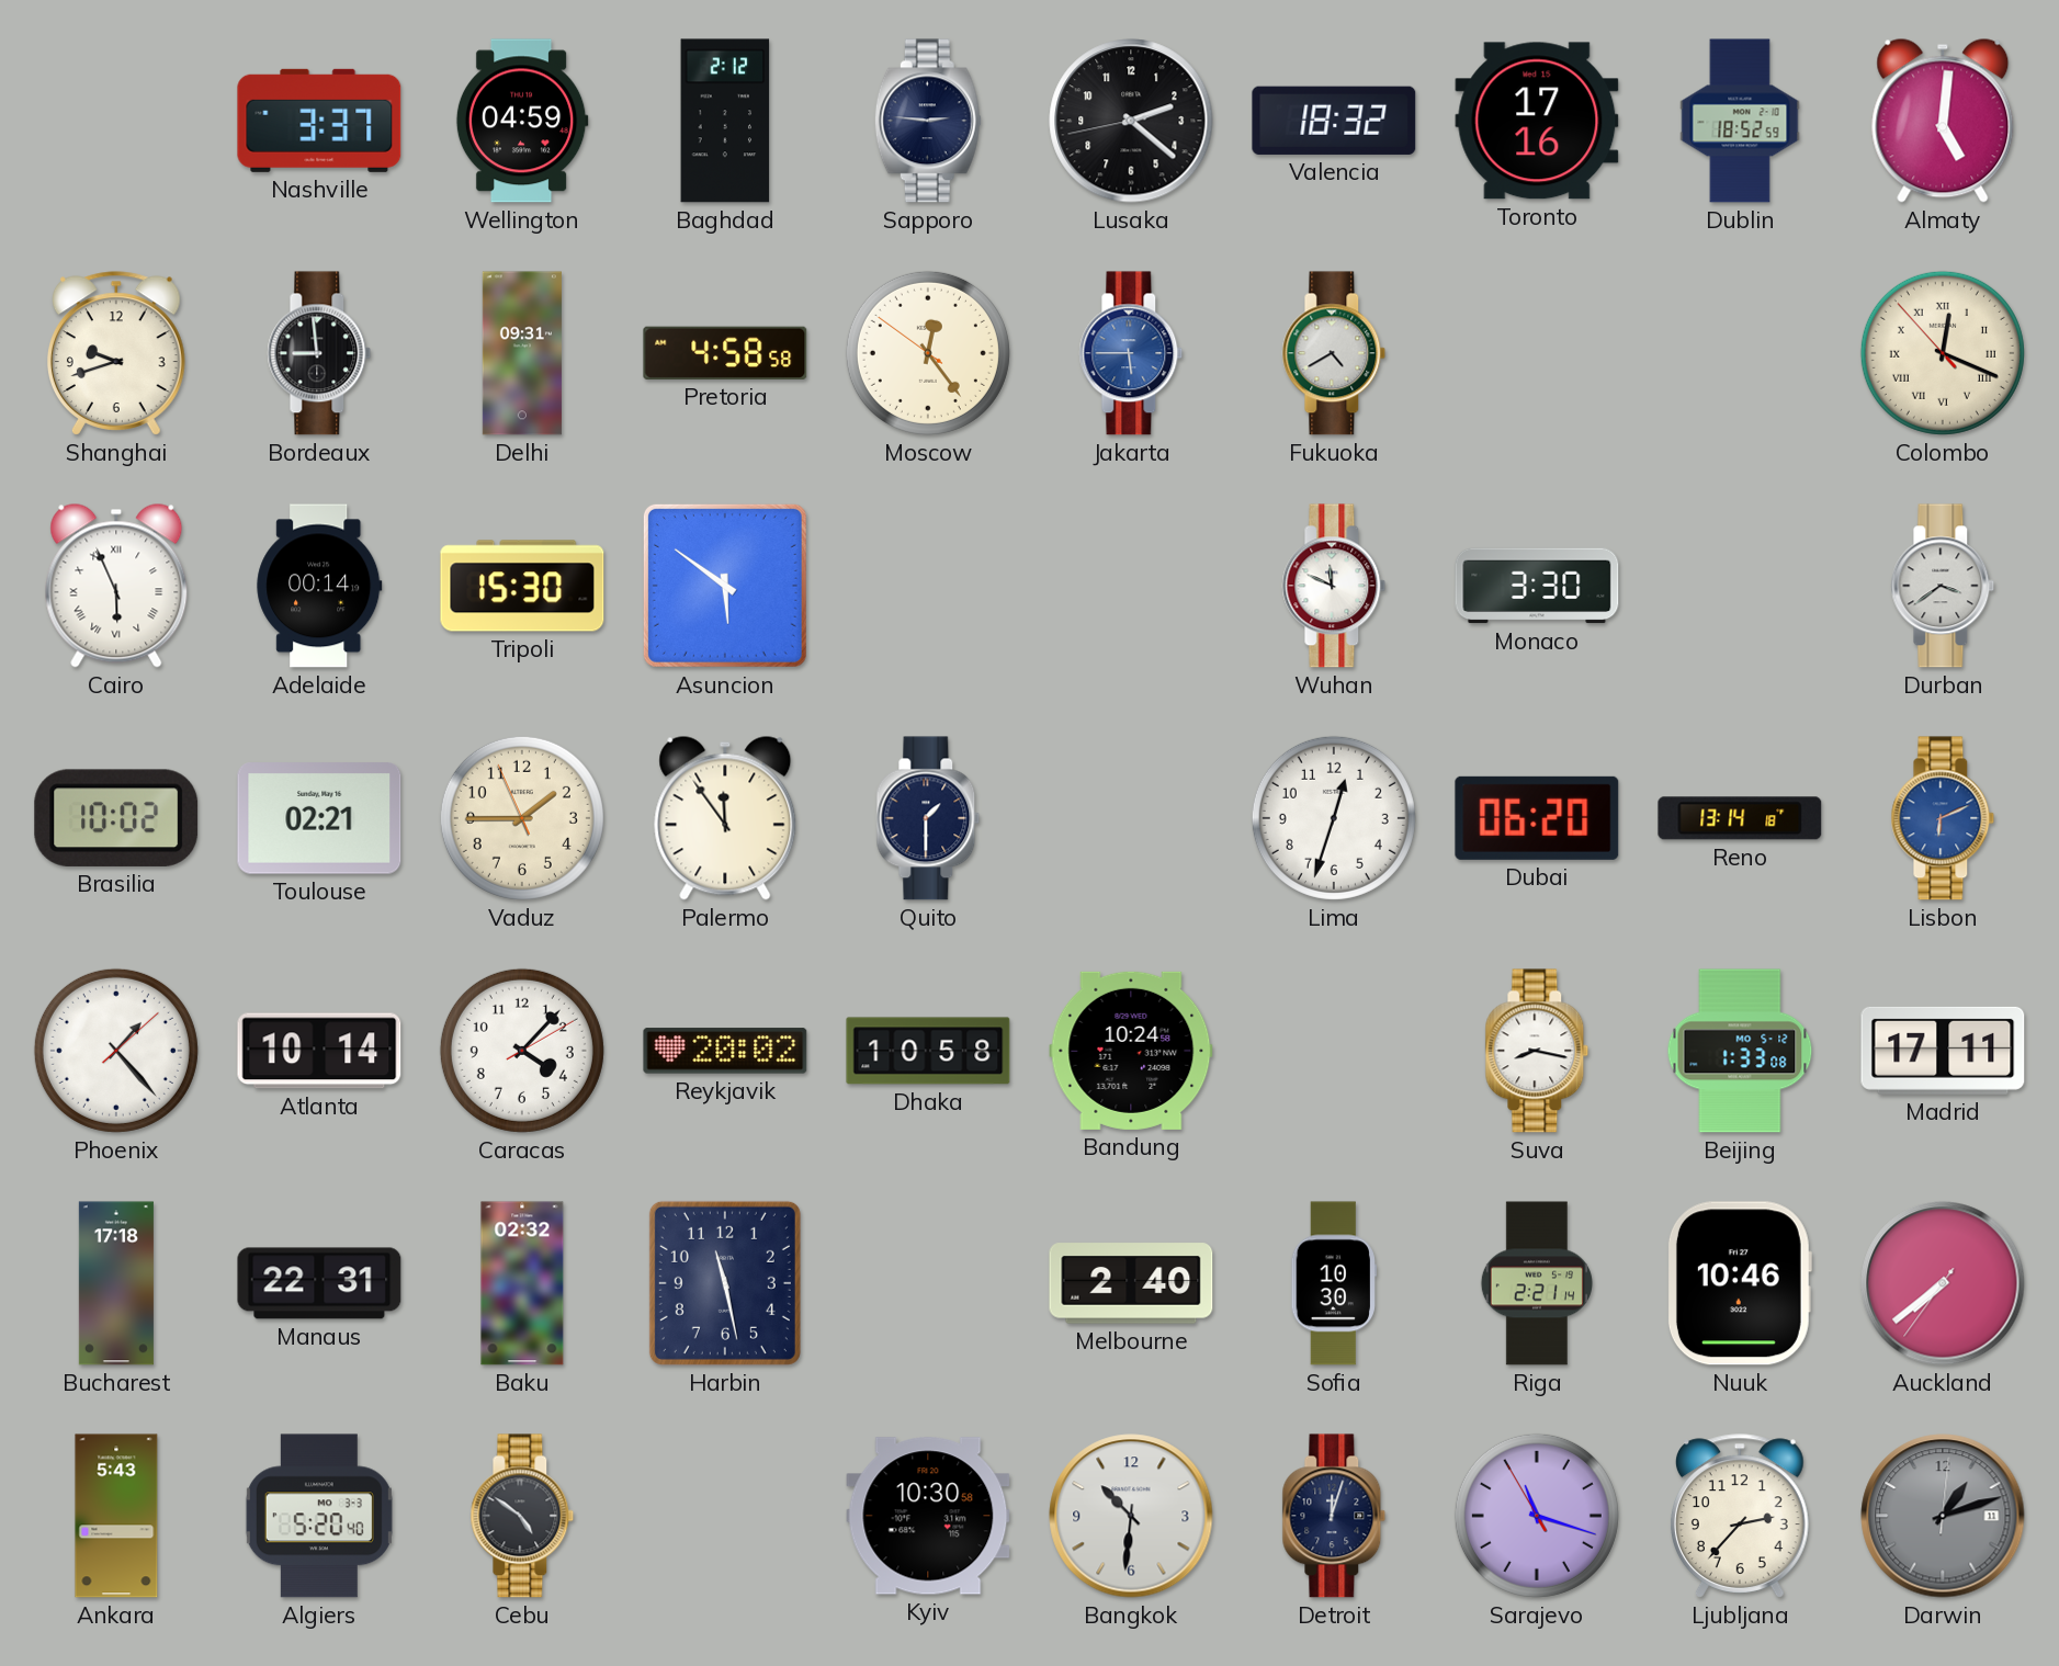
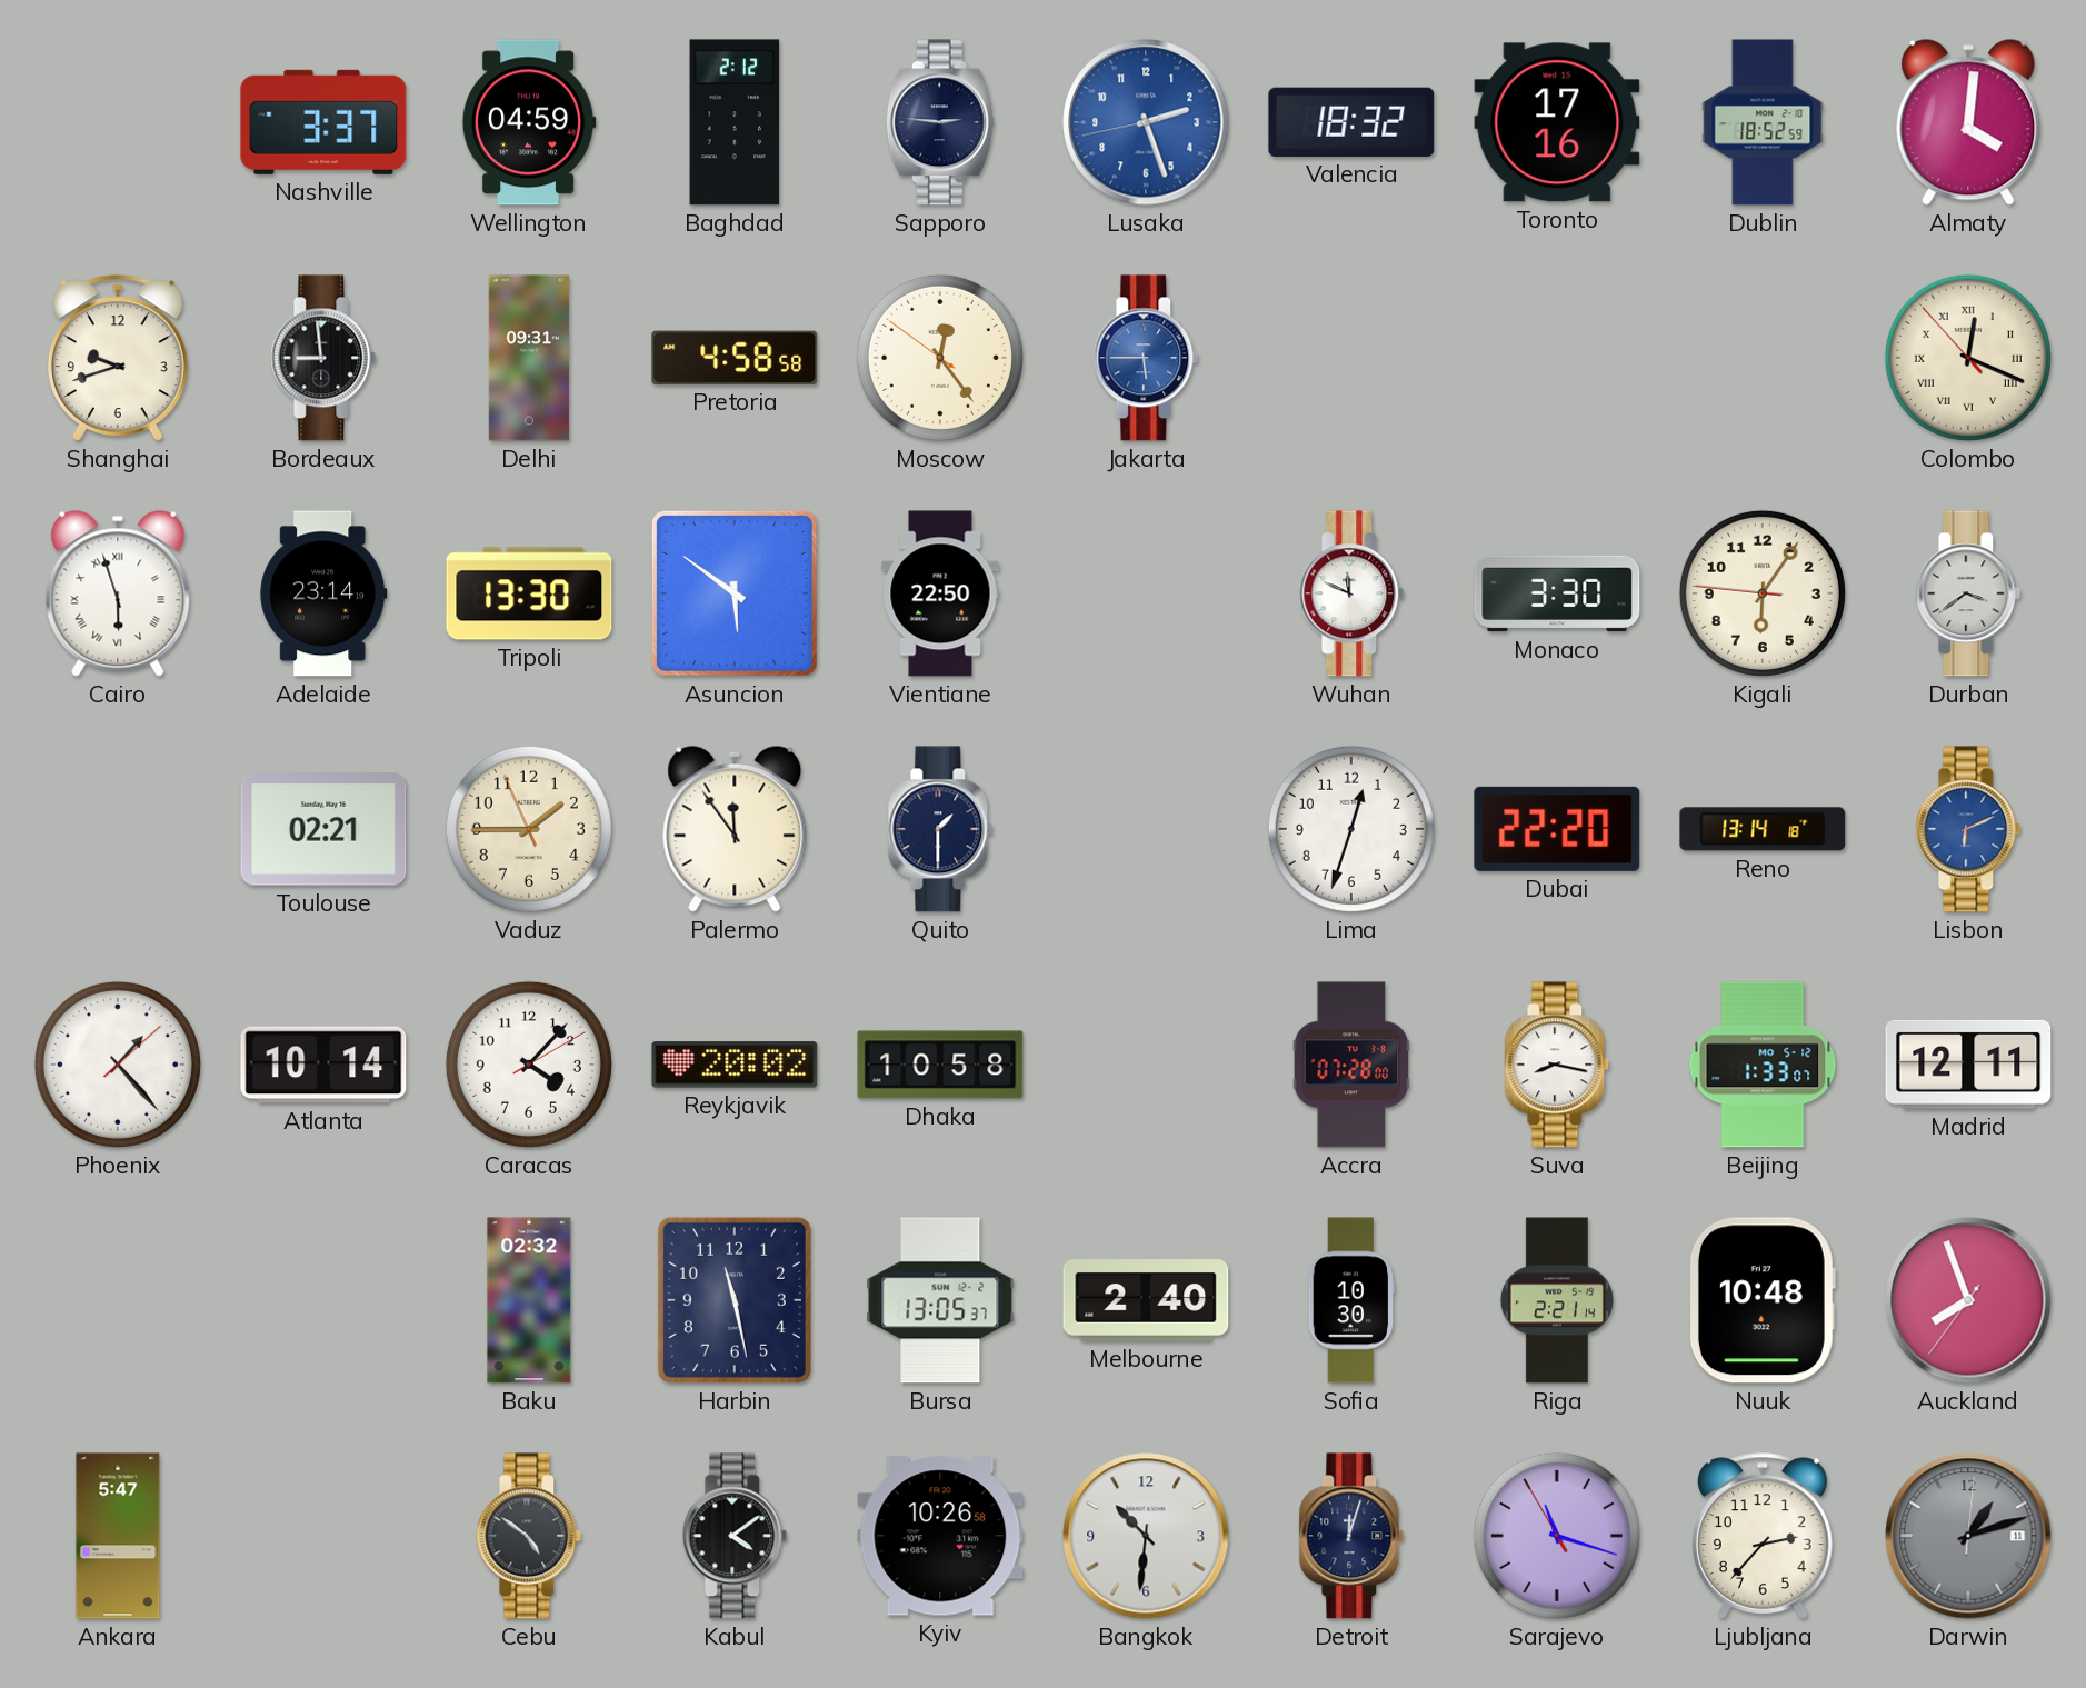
Lusaka: 2:21 -> 2:26 (1146, 122)
Lusaka dial: black -> blue (1146, 122)
Almaty: 5:01 -> 4:01 (1968, 122)
Fukuoka: 4:40 -> none (1334, 353)
Cairo: 5:56 -> 5:57 (118, 593)
Adelaide: 00:14 -> 23:14 (323, 593)
Tripoli: 15:30 -> 13:30 (529, 593)
Vientiane: none -> 22:50 (940, 593)
Kigali: none -> 6:05 (1763, 593)
Brasilia: 10:02 -> none (116, 818)
Dubai: 06:20 -> 22:20 (1557, 829)
Bandung: 10:24 -> none (1131, 1051)
Accra: none -> 07:28 (1351, 1065)
Beijing: 1:33:08 -> 1:33:07 (1763, 1065)
Madrid: 17:11 -> 12:11 (1968, 1065)
Bucharest: 17:18 -> none (116, 1283)
Manaus: 22:31 -> none (319, 1283)
Bursa: none -> 13:05 (940, 1300)
Nuuk: 10:46 -> 10:48 (1761, 1300)
Auckland: 7:38 -> 7:56 (1968, 1300)
Ankara: 5:43 -> 5:47 (118, 1536)
Algiers: 5:20 -> none (319, 1516)
Kabul: none -> 4:09 (735, 1536)
Kyiv: 10:30 -> 10:26 (940, 1536)
